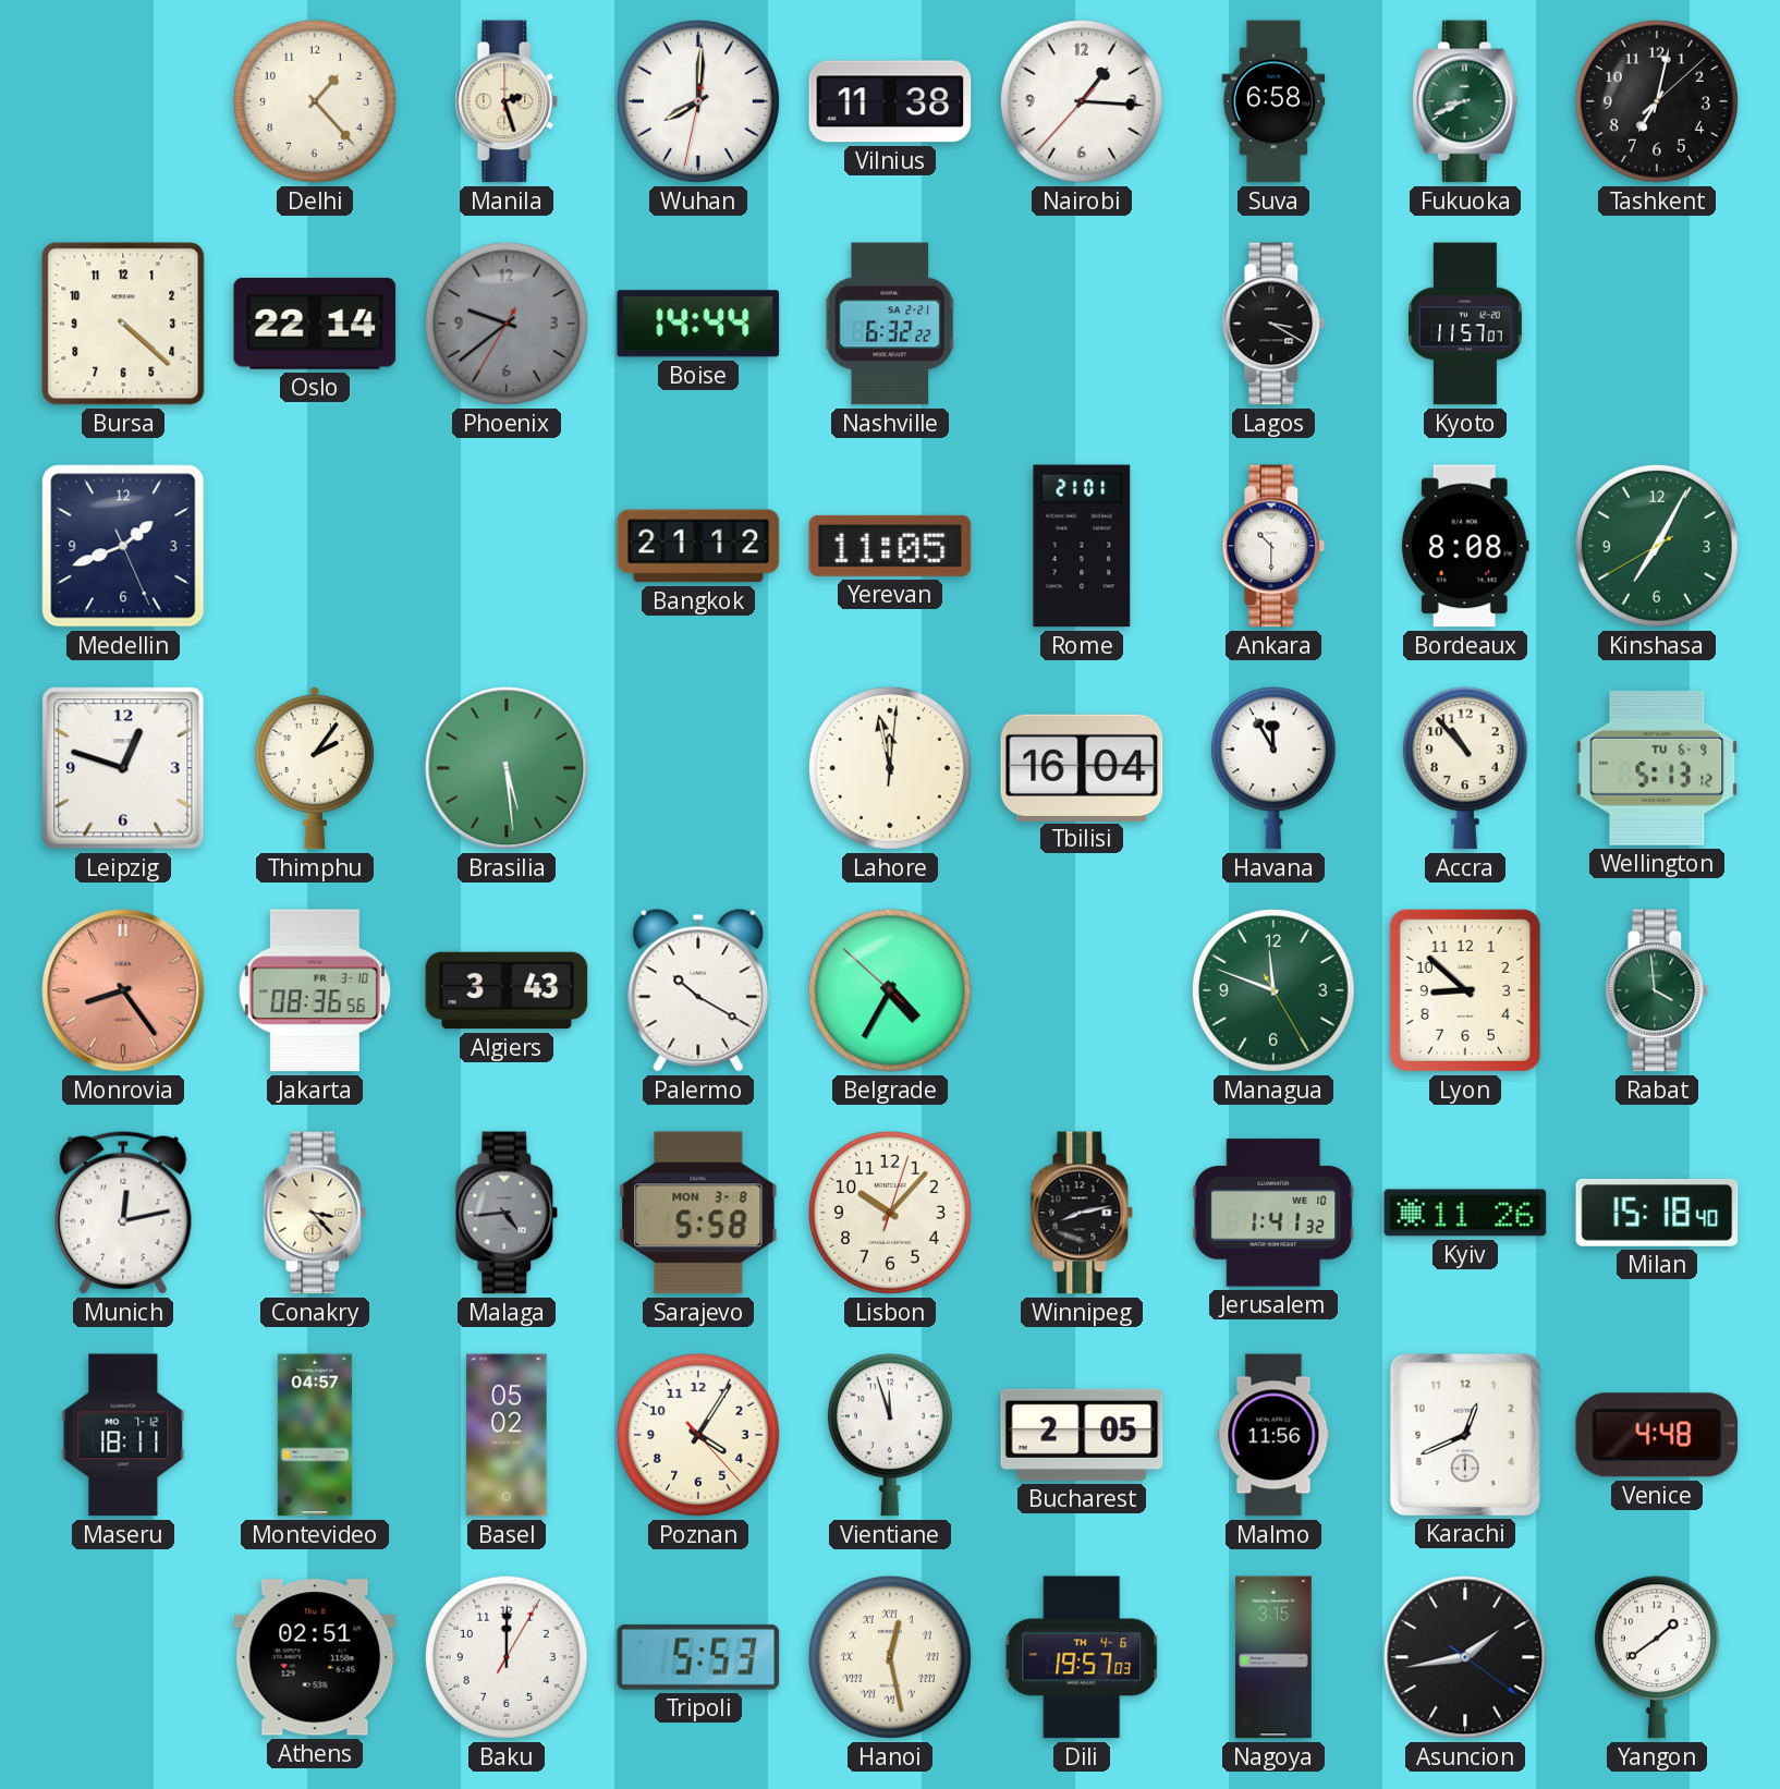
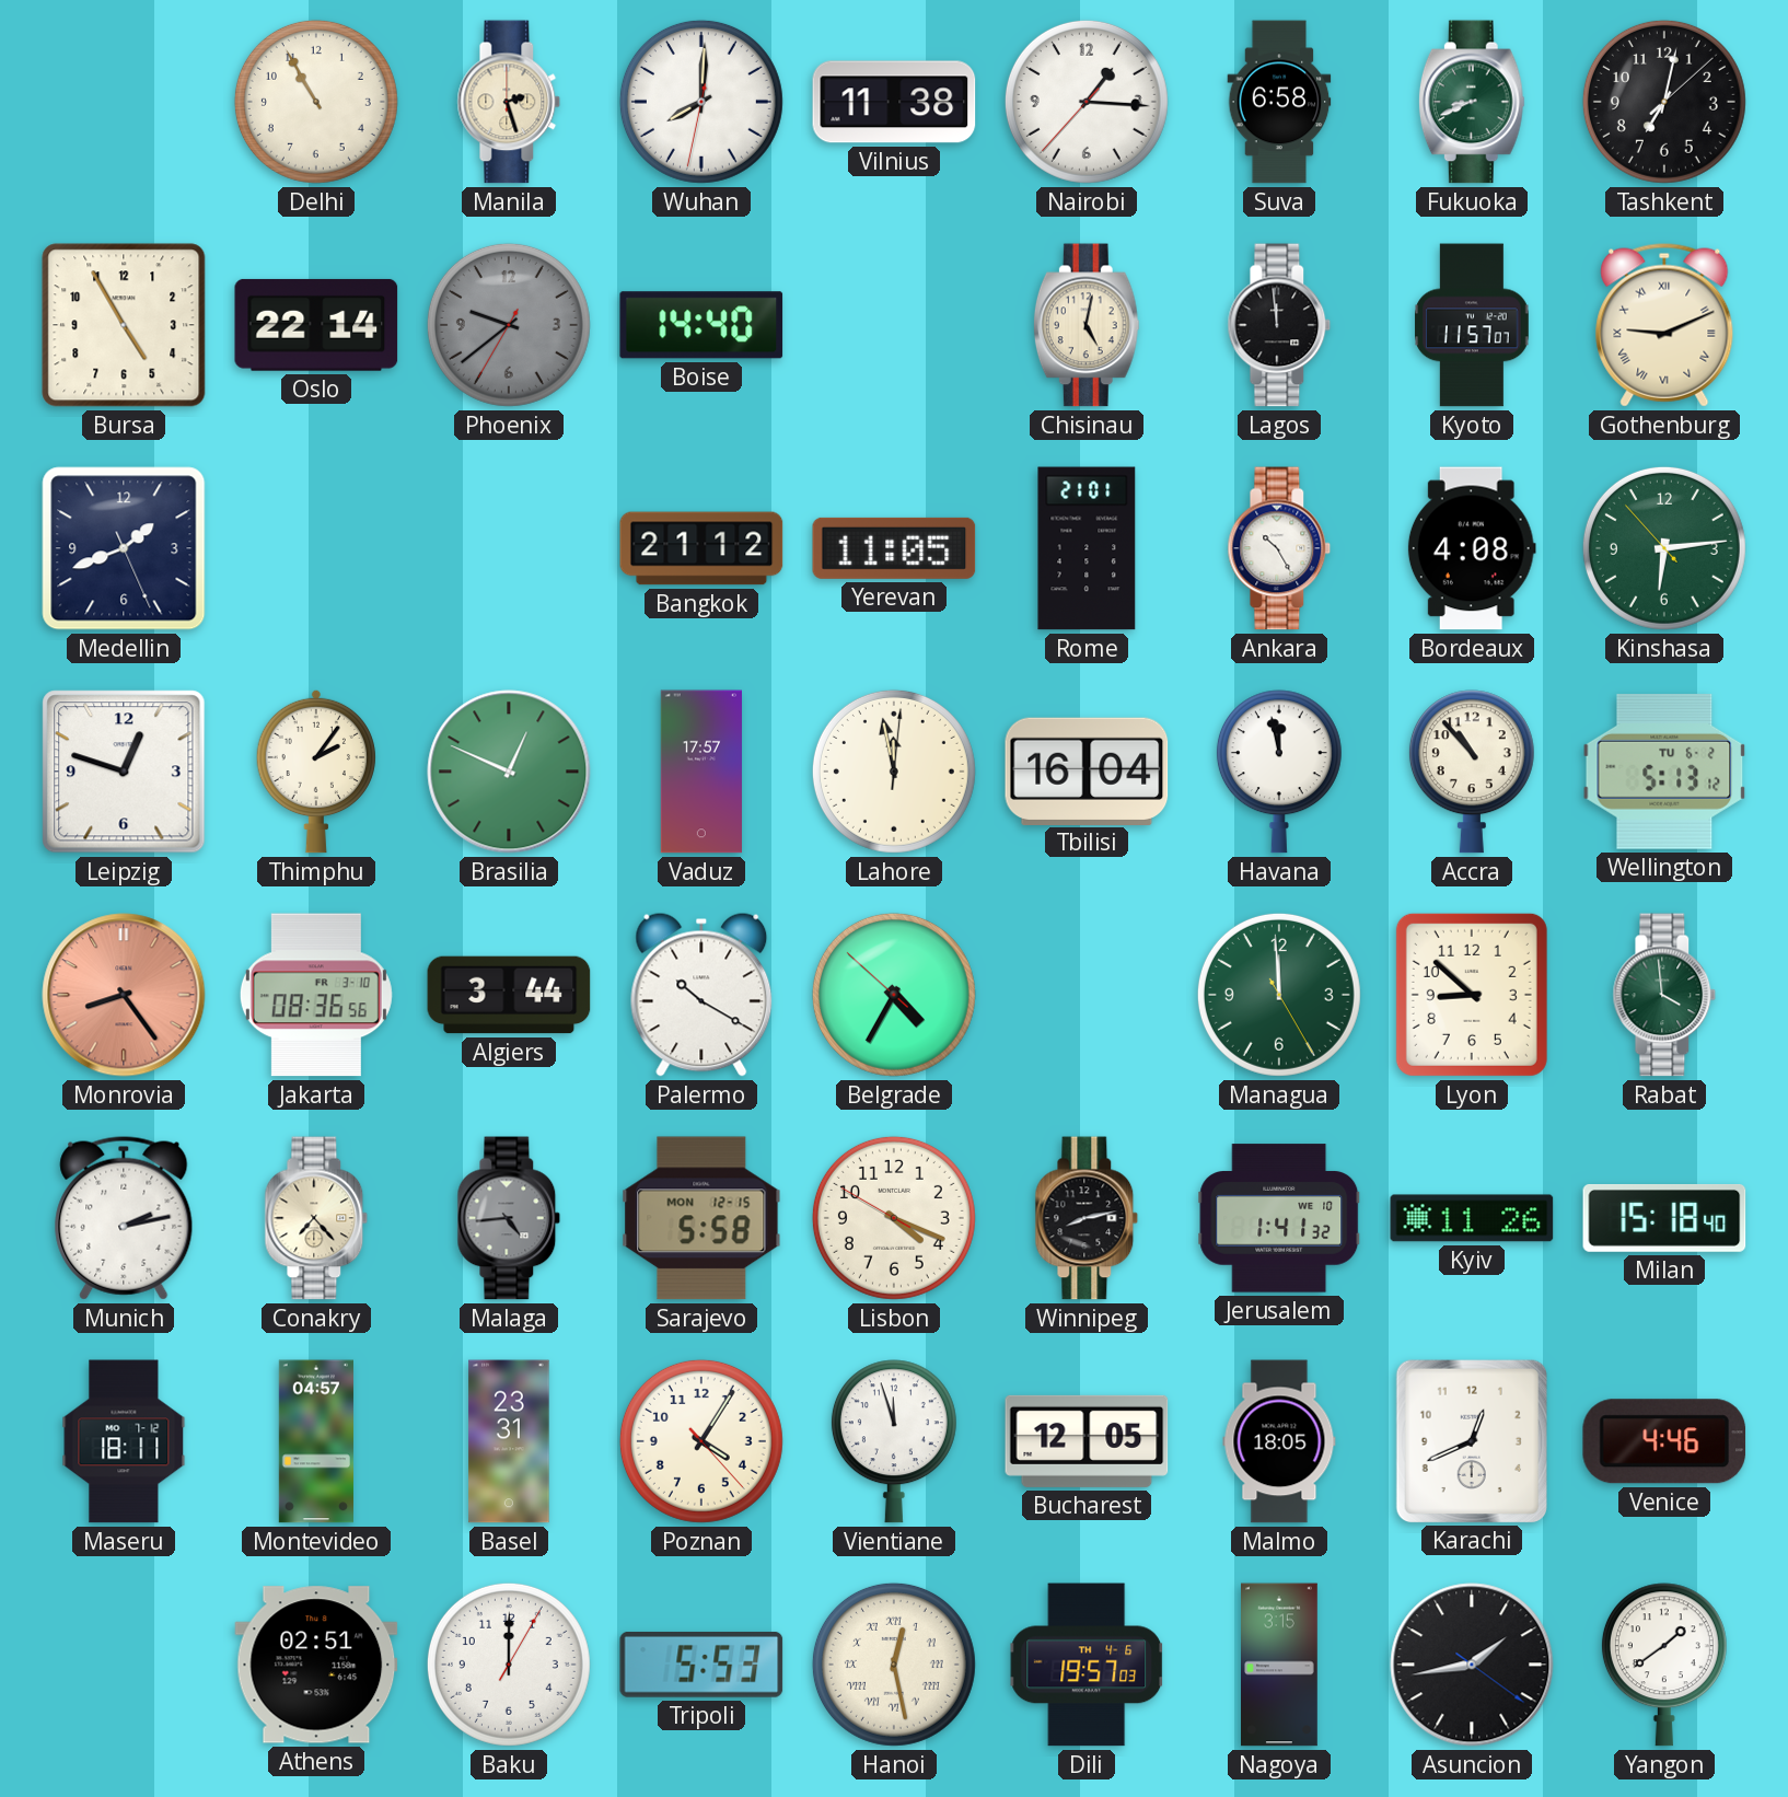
Delhi: 1:23 -> 10:55 (316, 102)
Bursa: 4:22 -> 4:55 (124, 325)
Boise: 14:44 -> 14:40 (701, 325)
Nashville: 6:32 -> none (890, 324)
Chisinau: none -> 5:02 (1087, 325)
Lagos: 3:20 -> 11:59 (1279, 325)
Gothenburg: none -> 9:11 (1664, 325)
Ankara: 10:30 -> 10:25 (1279, 548)
Bordeaux: 8:08 -> 4:08 (1472, 548)
Kinshasa: 7:04 -> 6:13 (1664, 548)
Brasilia: 5:29 -> 12:49 (509, 772)
Vaduz: none -> 17:57 (701, 772)
Havana: 11:55 -> 11:58 (1279, 772)
Wellington date: TU 6-9 -> TU 6-2 (1664, 772)
Algiers: 3:43 -> 3:44 (509, 995)
Managua: 11:48 -> 11:59 (1279, 995)
Munich: 12:13 -> 2:13 (124, 1218)
Conakry: 3:23 -> 7:23 (316, 1218)
Sarajevo date: MON 3-8 -> MON 12-15 (701, 1218)
Lisbon: 10:07 -> 4:18 (894, 1218)
Basel: 05:02 -> 23:31 (509, 1441)
Bucharest: 2:05 -> 12:05 (1087, 1441)
Malmo: 11:56 -> 18:05 (1279, 1441)
Venice: 4:48 -> 4:46 (1664, 1441)
